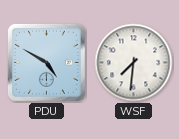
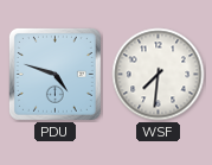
PDU: 4:50 -> 4:48 (54, 74)
